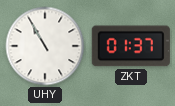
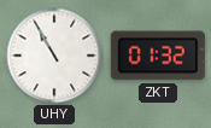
ZKT: 01:37 -> 01:32 (158, 56)
